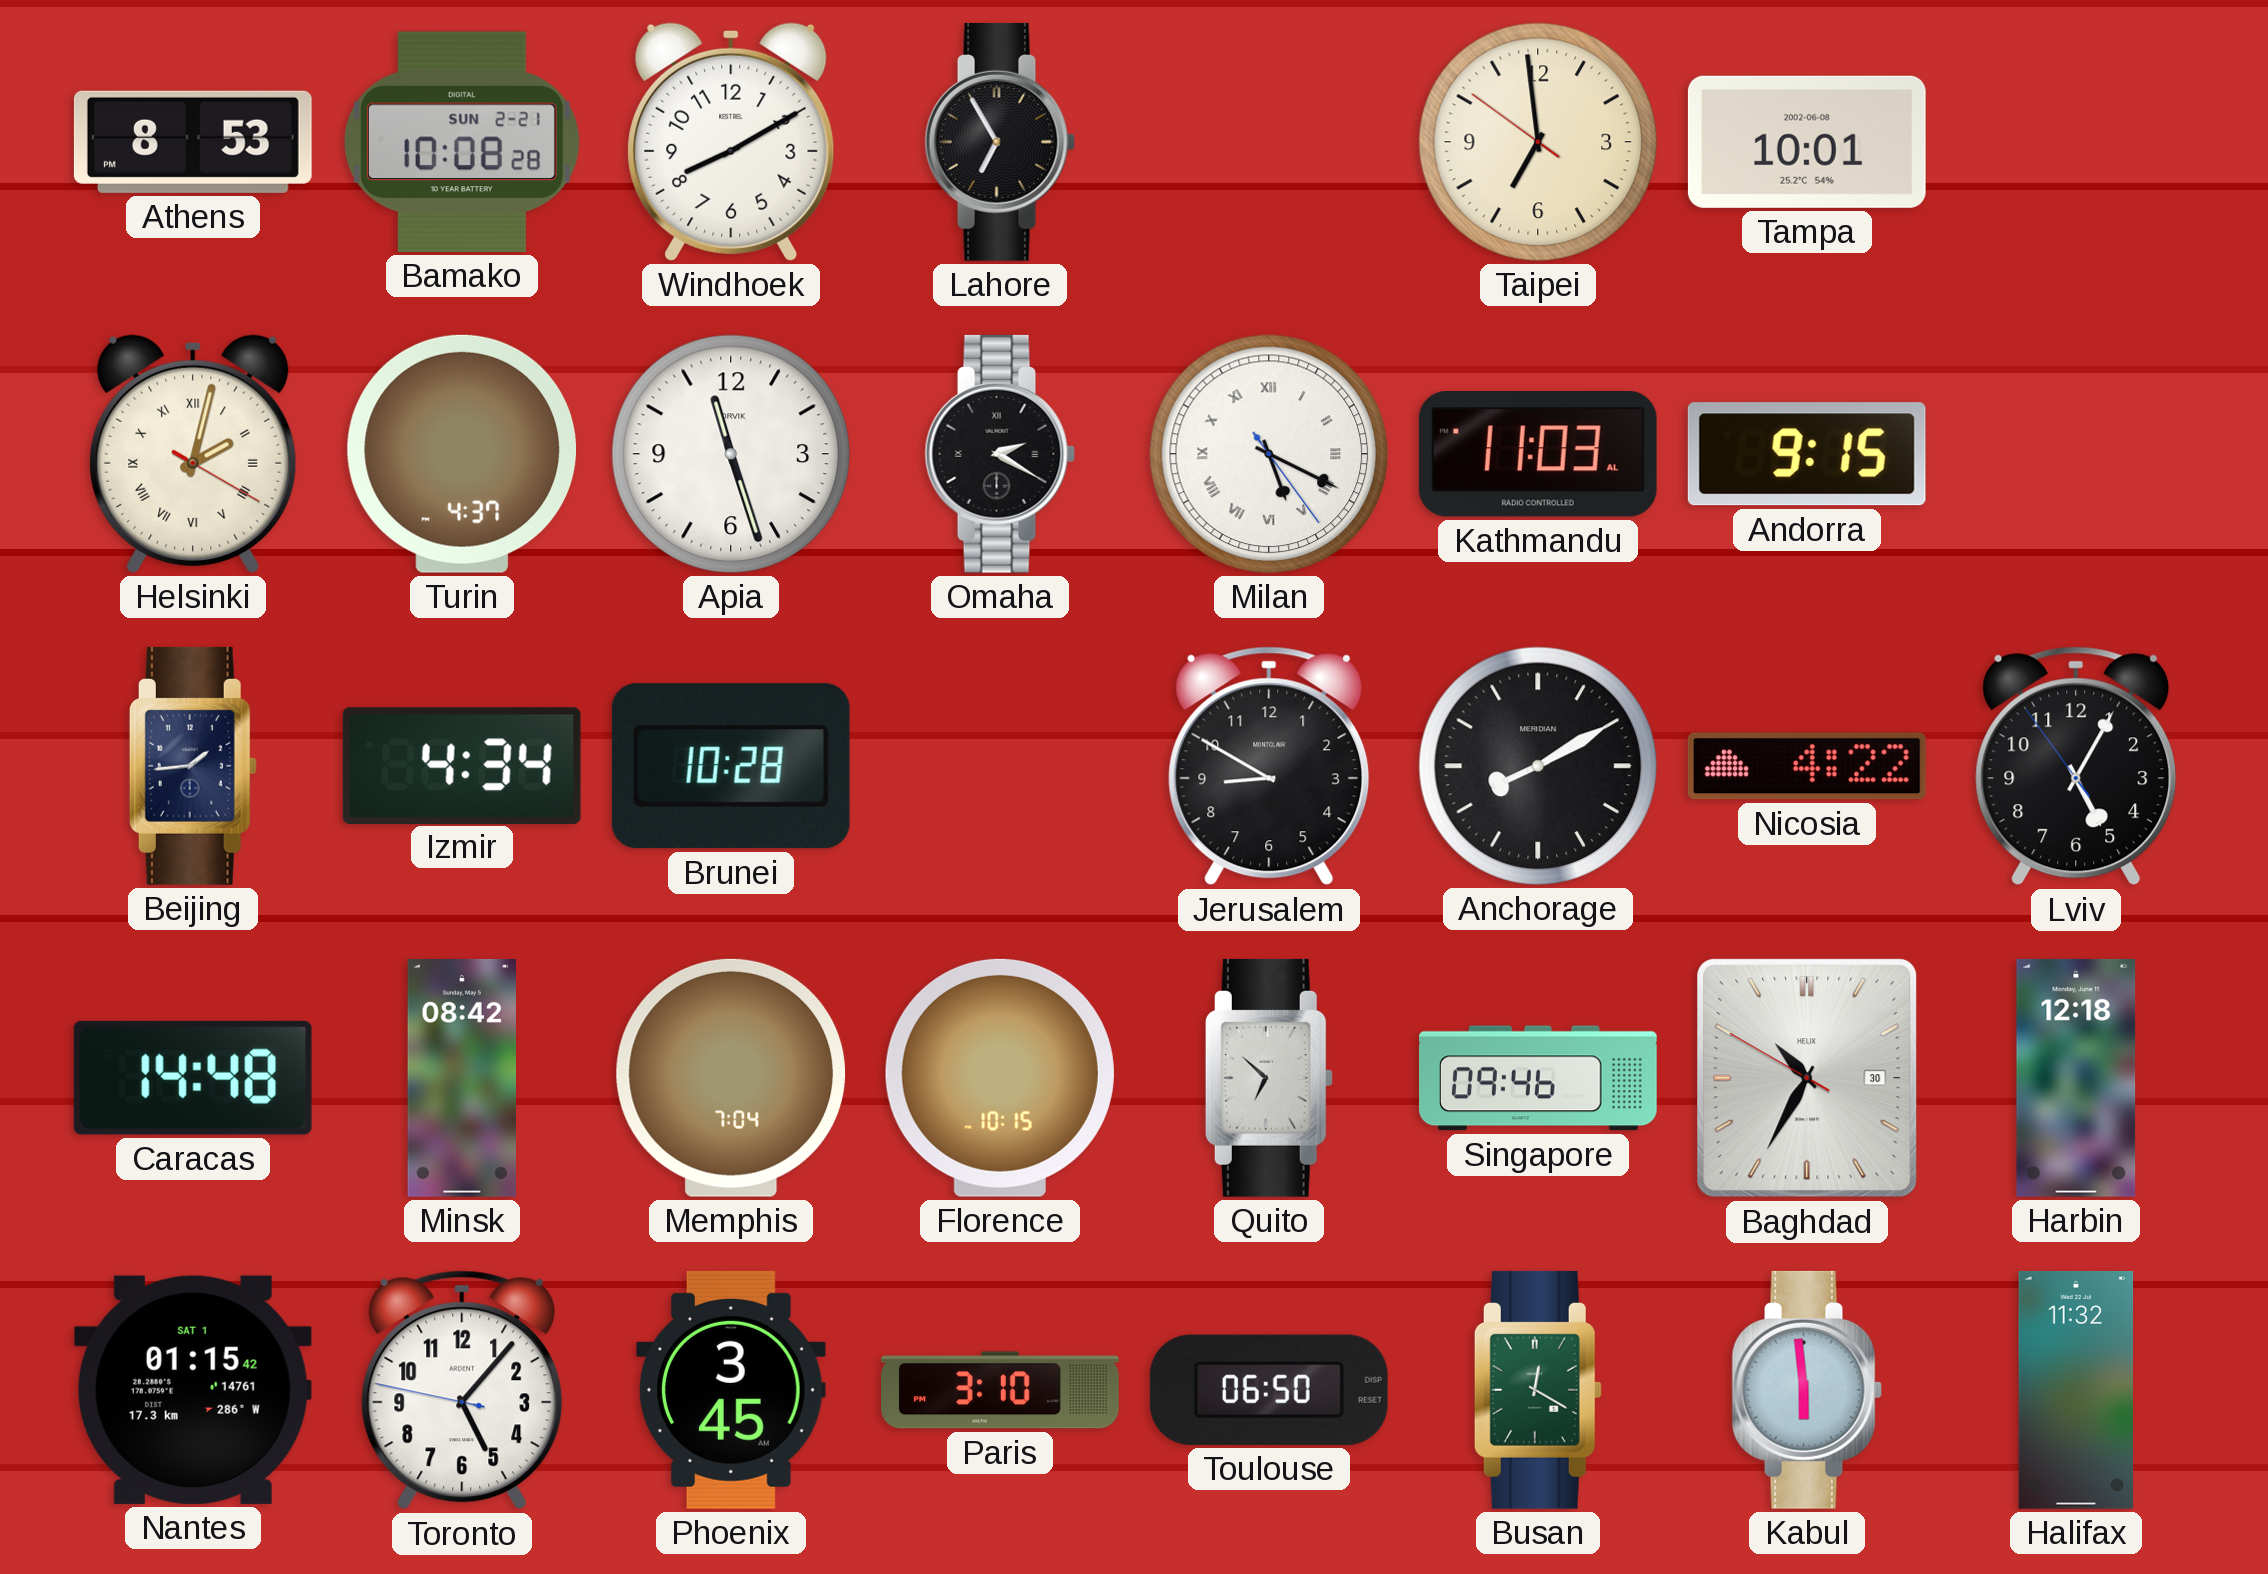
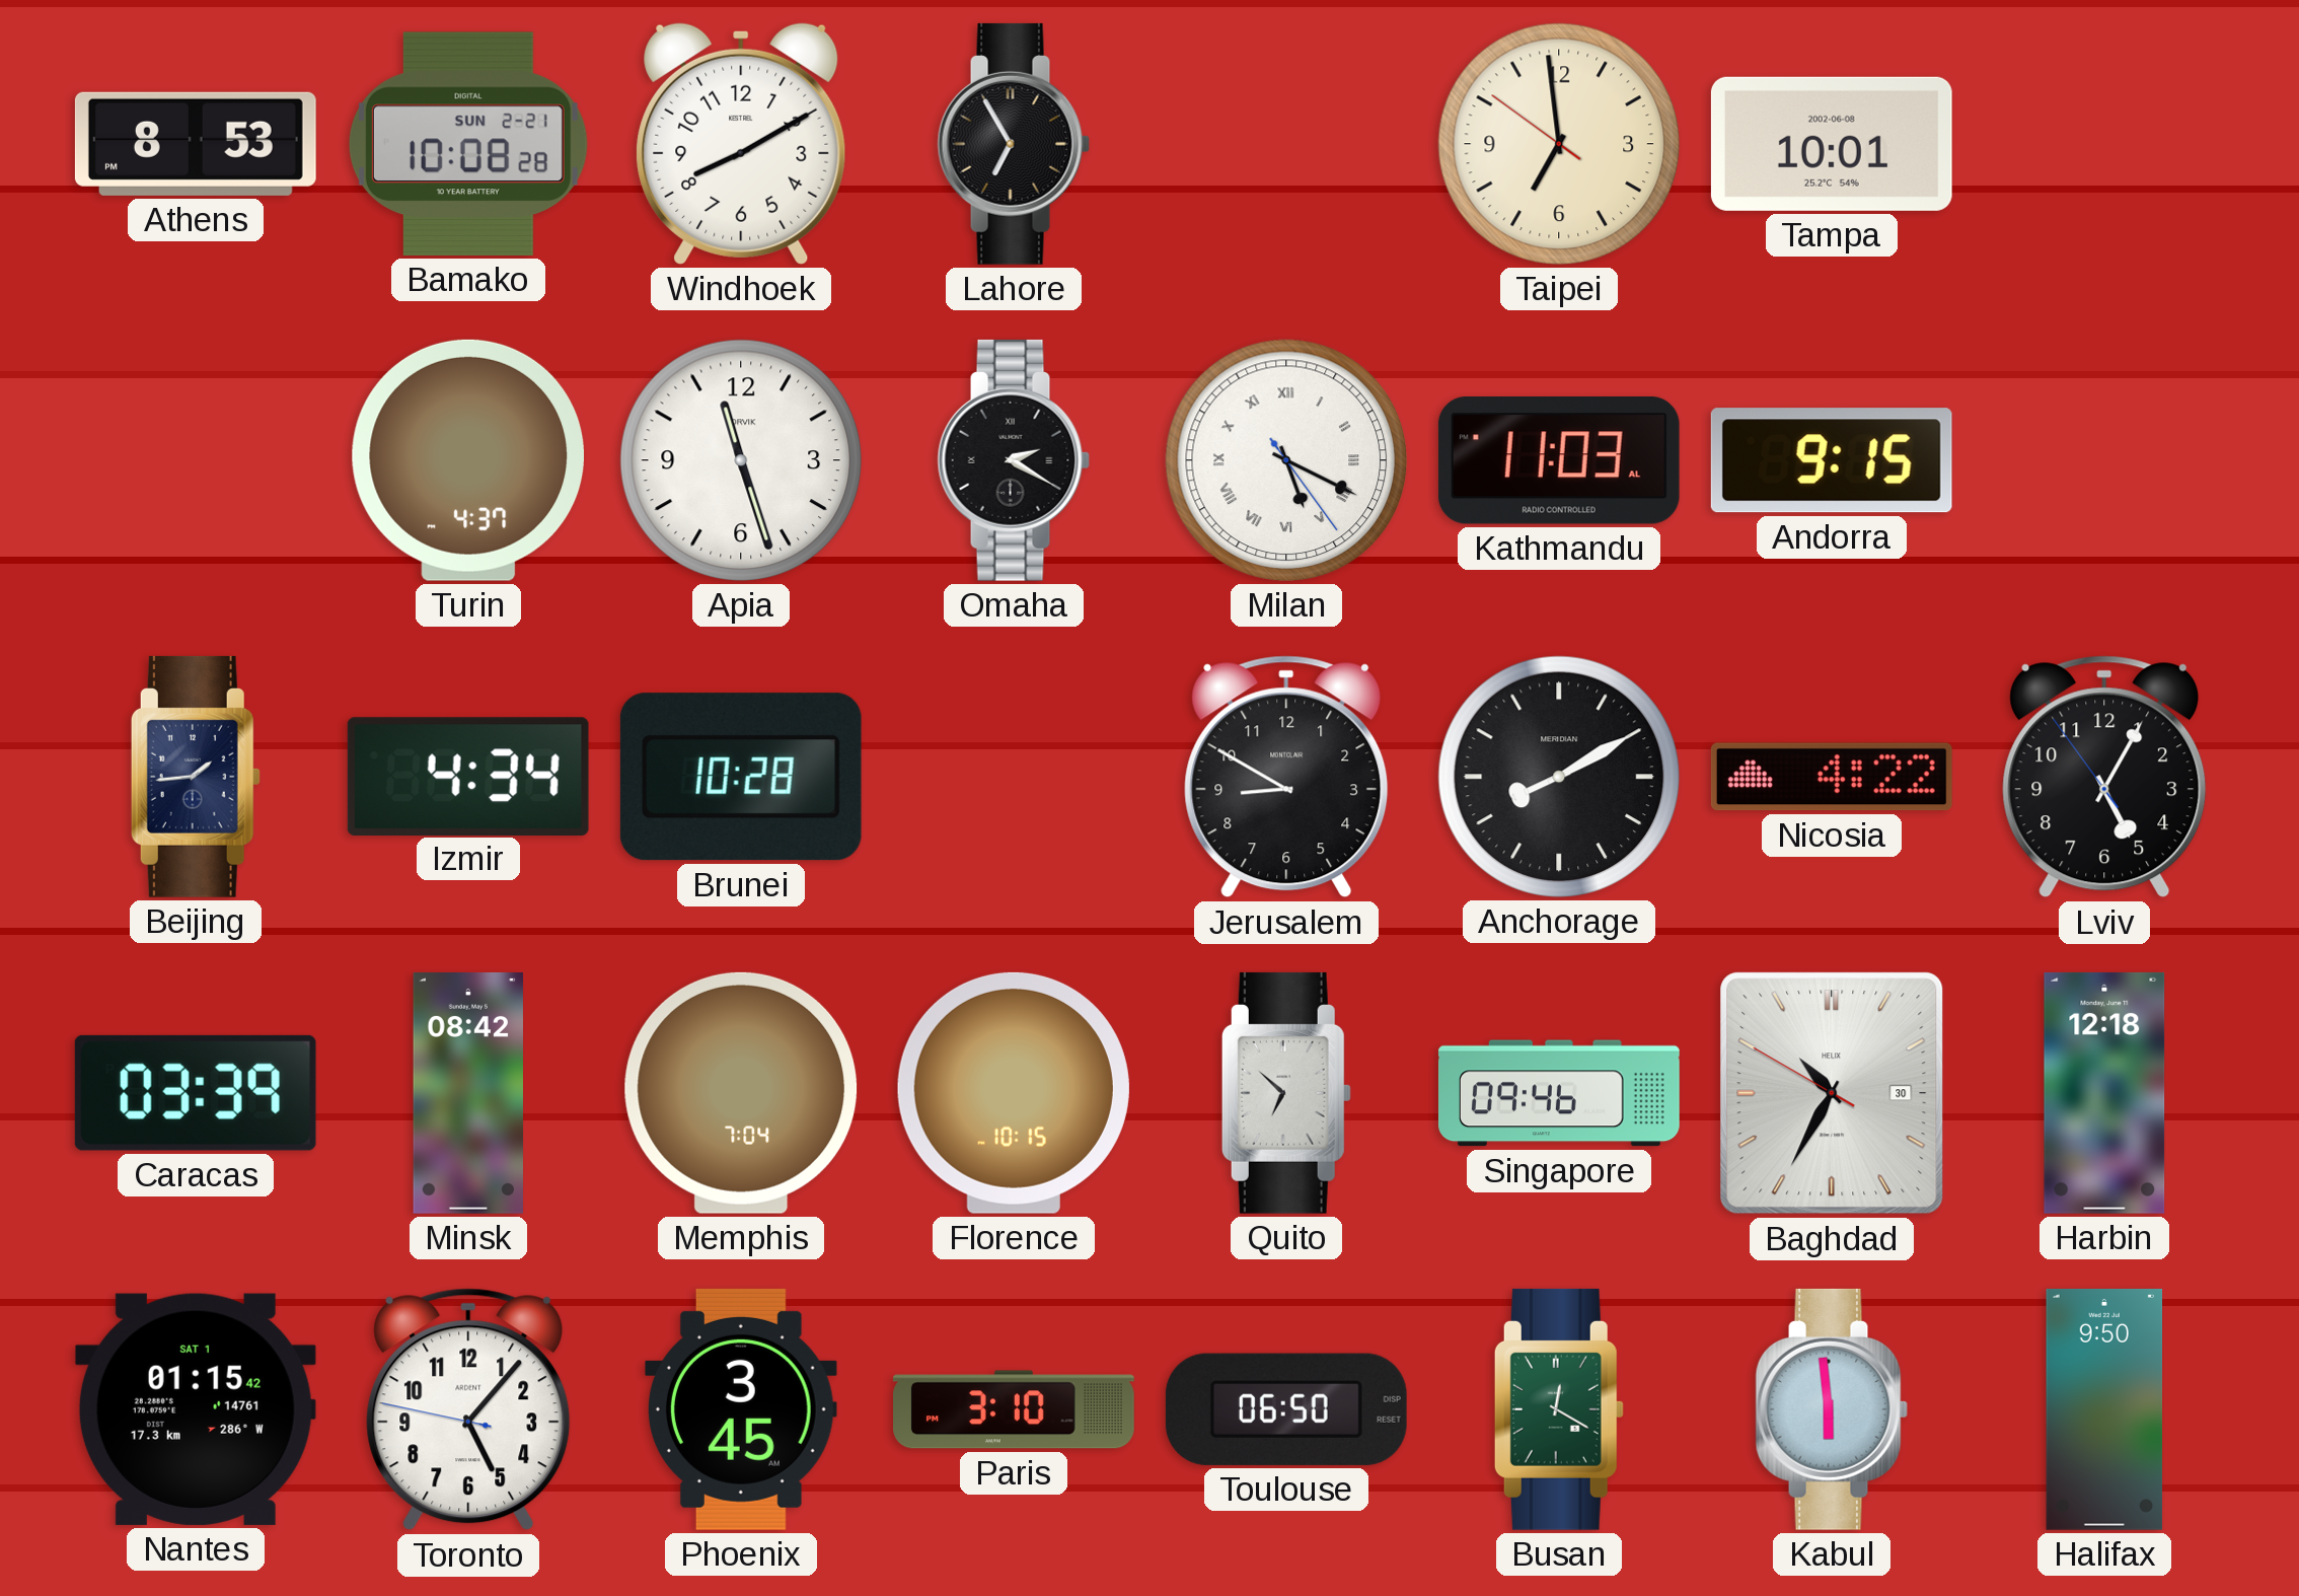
Helsinki: 2:02 -> none (193, 454)
Caracas: 14:48 -> 03:39 (196, 1093)
Halifax: 11:32 -> 9:50 (2104, 1409)
